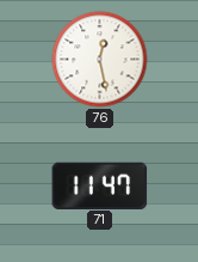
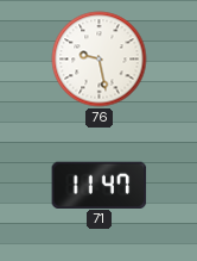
76: 12:28 -> 9:28 (100, 60)
